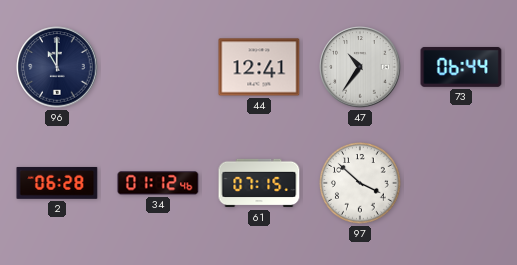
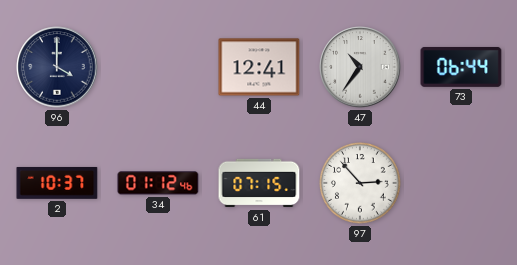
96: 11:00 -> 4:00 (57, 67)
2: 06:28 -> 10:37 (57, 183)
97: 3:52 -> 2:53 (361, 184)
